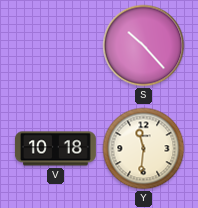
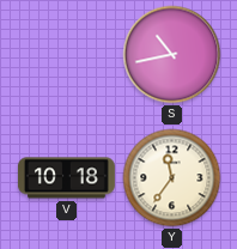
S: 10:23 -> 10:43 (172, 55)
Y: 11:31 -> 11:36 (172, 178)
